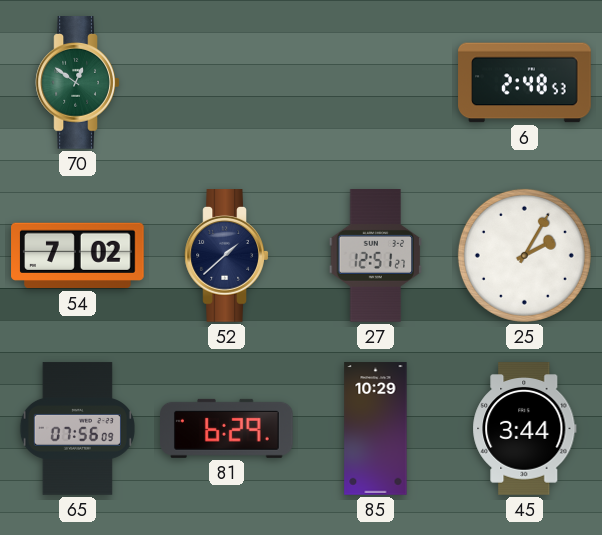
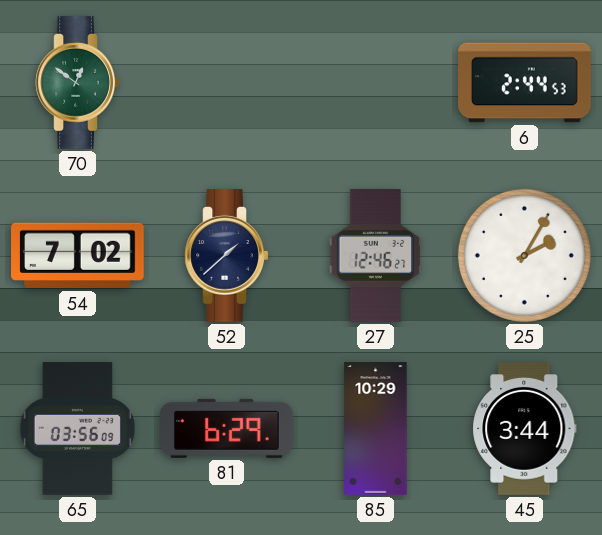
6: 2:48 -> 2:44 (525, 83)
27: 12:51 -> 12:46 (376, 256)
65: 07:56 -> 03:56 (77, 429)
